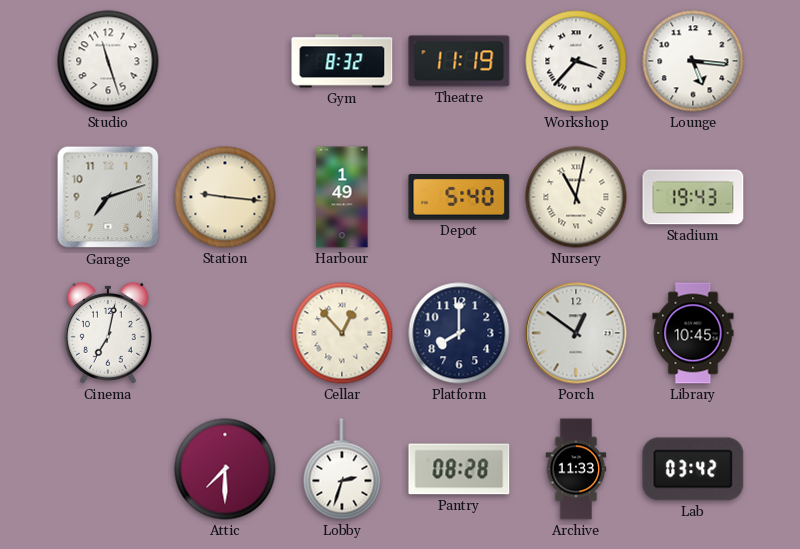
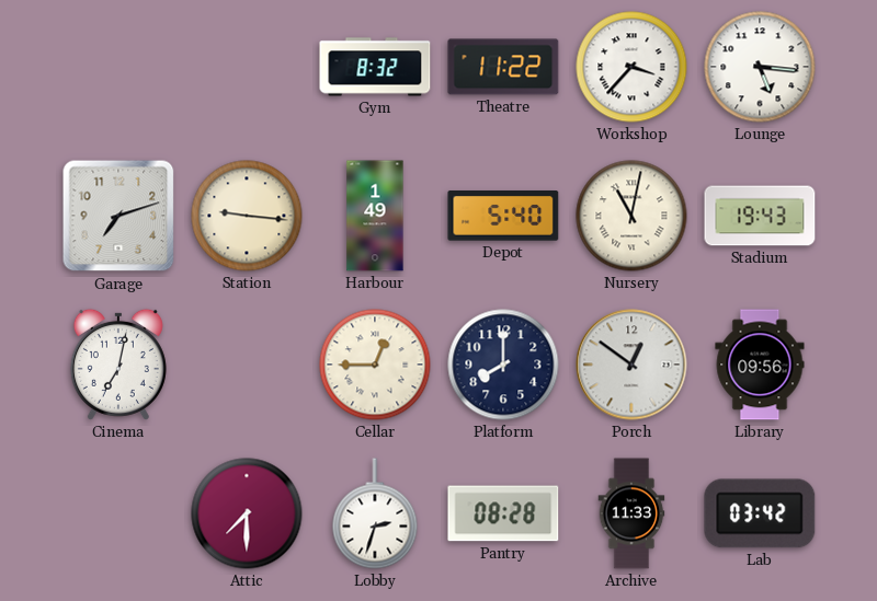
Studio: 11:27 -> none (108, 61)
Theatre: 11:19 -> 11:22 (503, 67)
Cellar: 12:53 -> 12:45 (375, 365)
Library: 10:45 -> 09:56 (760, 365)
